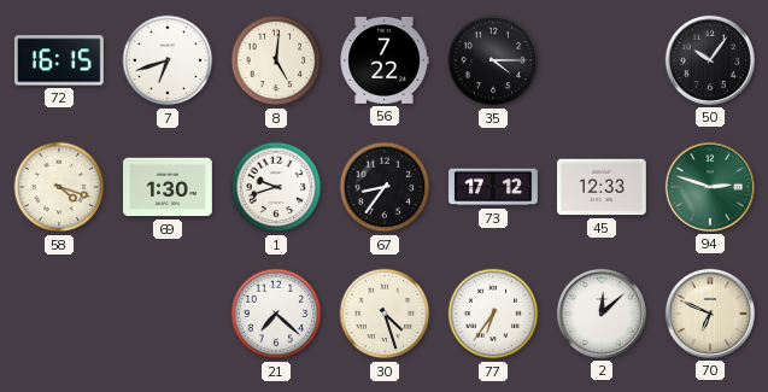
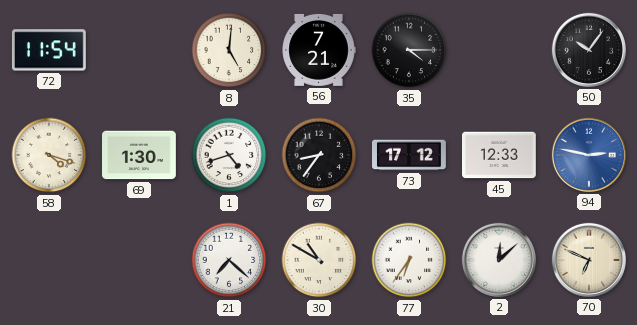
72: 16:15 -> 11:54 (49, 50)
7: 6:42 -> none (168, 60)
56: 7:22 -> 7:21 (319, 50)
1: 9:42 -> 4:42 (229, 155)
94: 2:48 -> 2:47 (589, 155)
94 dial: green -> blue (589, 155)
30: 4:27 -> 10:50 (319, 260)
